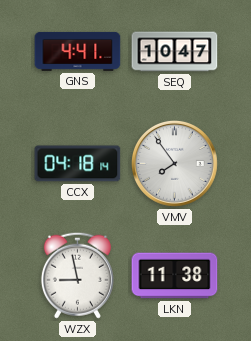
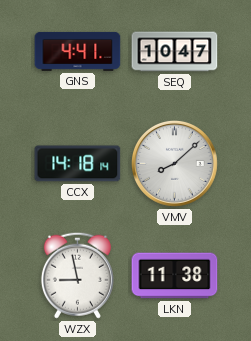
CCX: 04:18 -> 14:18 (78, 164)
VMV: 7:54 -> 8:08 (174, 164)
